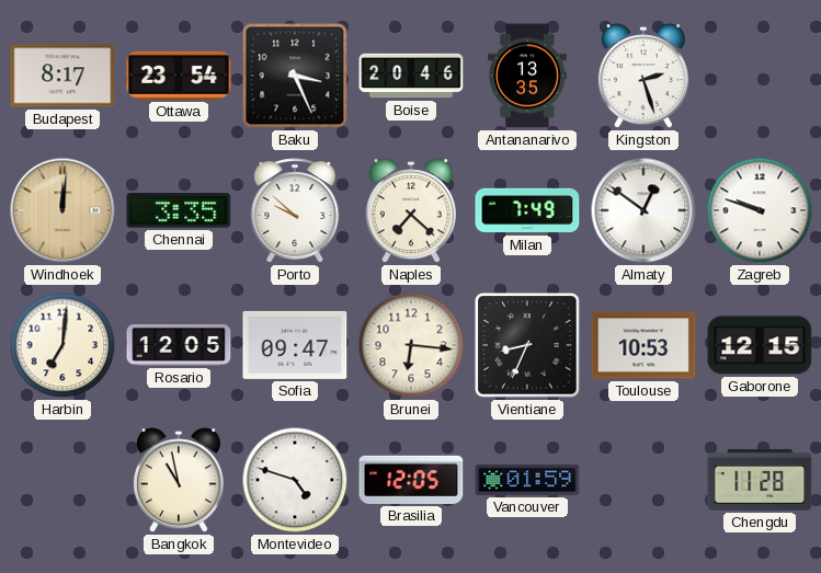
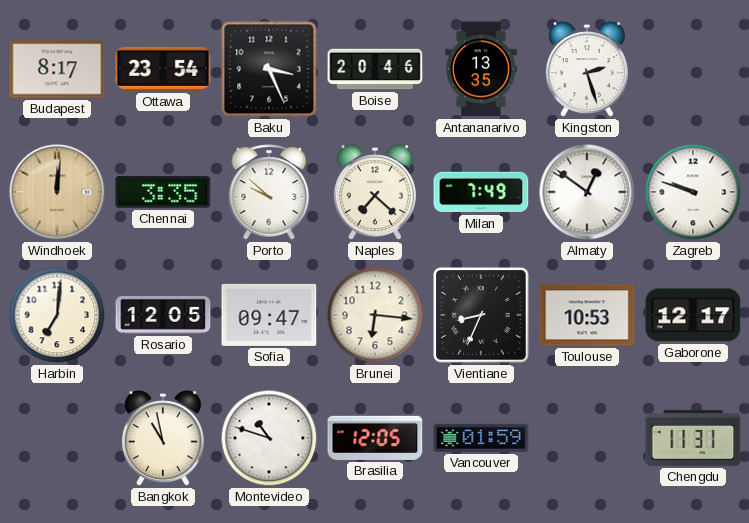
Gaborone: 12:15 -> 12:17 (693, 315)
Montevideo: 4:48 -> 10:48 (269, 438)
Chengdu: 11:28 -> 11:31 (693, 438)
